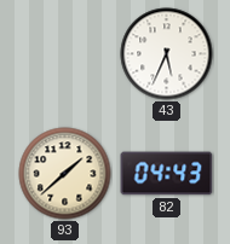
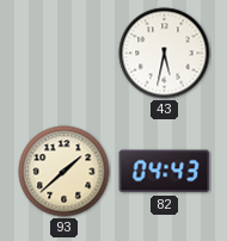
43: 5:34 -> 5:32 (165, 54)
